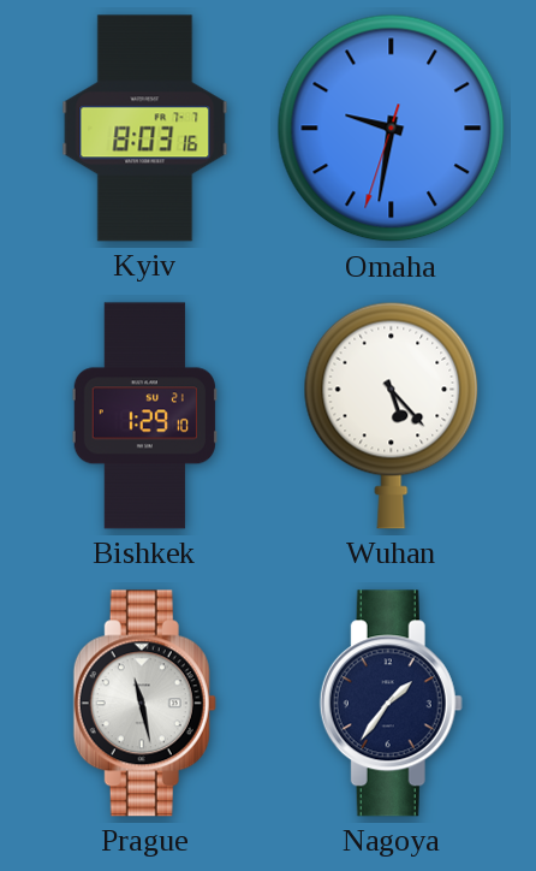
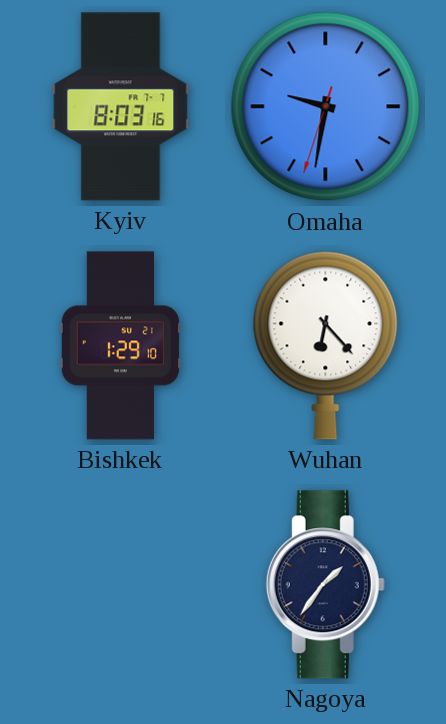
Wuhan: 5:23 -> 6:23 (326, 345)
Prague: 11:28 -> none (144, 704)
